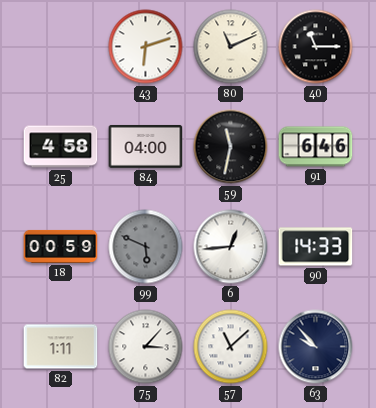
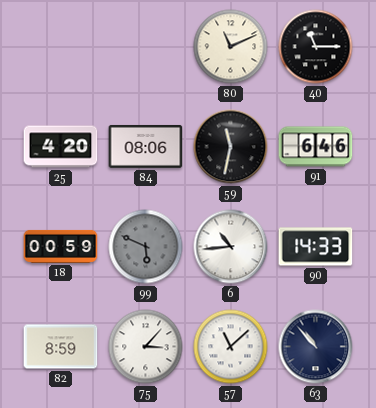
43: 6:12 -> none (146, 47)
25: 4:58 -> 4:20 (61, 147)
84: 04:00 -> 08:06 (146, 146)
6: 12:44 -> 10:44 (231, 247)
82: 1:11 -> 8:59 (61, 347)
63: 9:53 -> 10:53 (316, 347)
